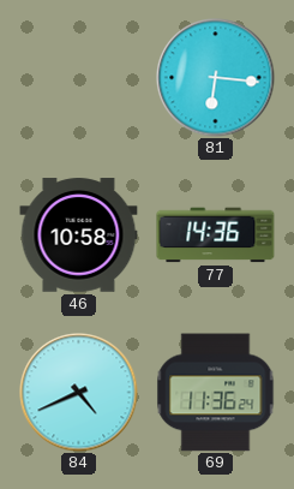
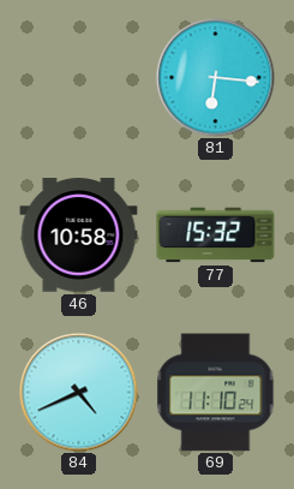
77: 14:36 -> 15:32 (216, 235)
69: 11:36 -> 11:10 (216, 393)
